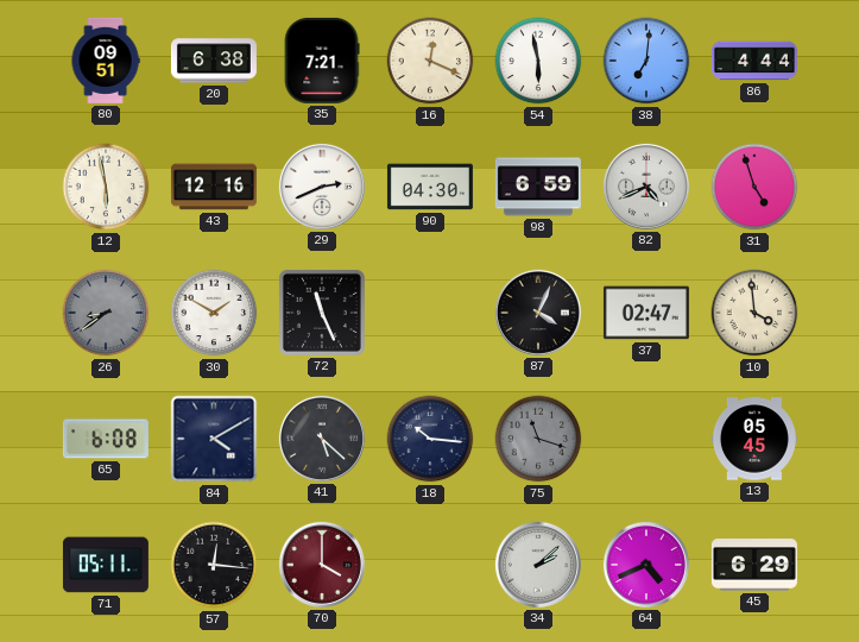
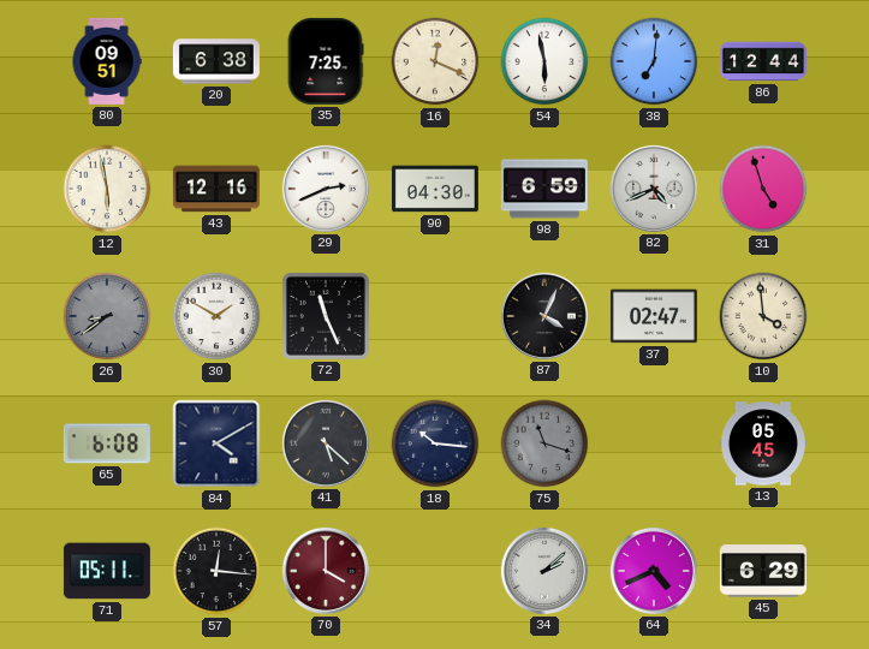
35: 7:21 -> 7:25 (326, 61)
86: 4:44 -> 12:44 (763, 61)
